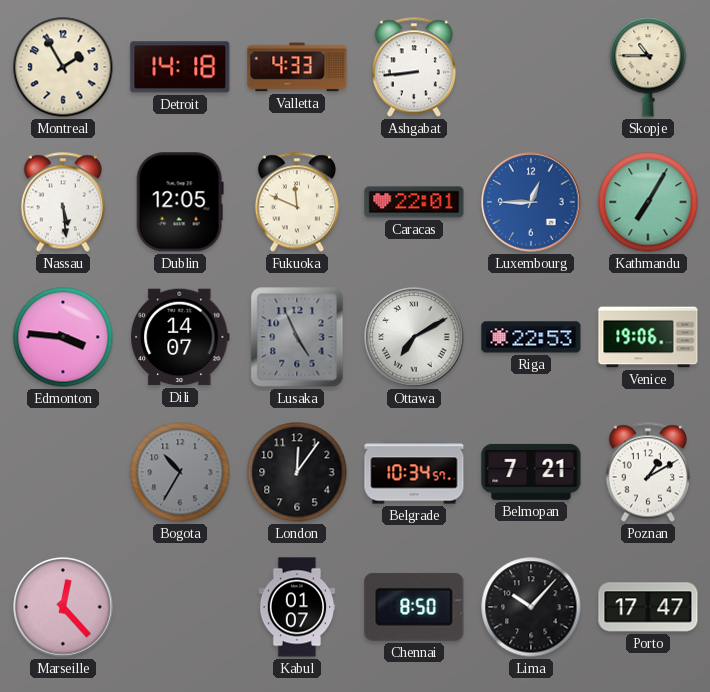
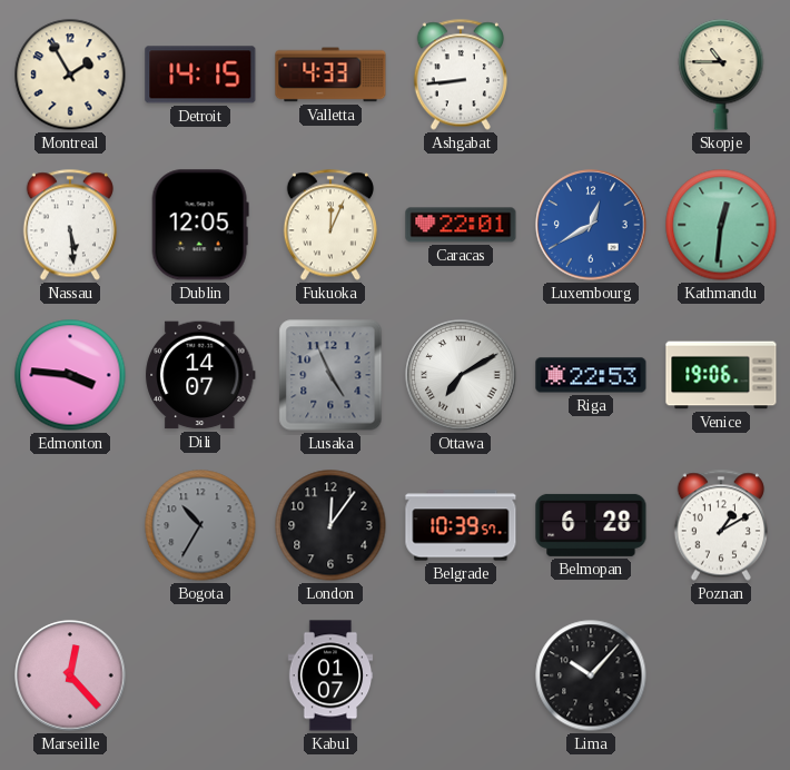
Detroit: 14:18 -> 14:15 (200, 75)
Fukuoka: 11:49 -> 12:04 (330, 225)
Luxembourg: 12:45 -> 12:40 (591, 225)
Kathmandu: 7:05 -> 12:31 (721, 225)
Belgrade: 10:34 -> 10:39 (461, 525)
Belmopan: 7:21 -> 6:28 (591, 525)
Chennai: 8:50 -> none (414, 607)
Porto: 17:47 -> none (648, 607)
